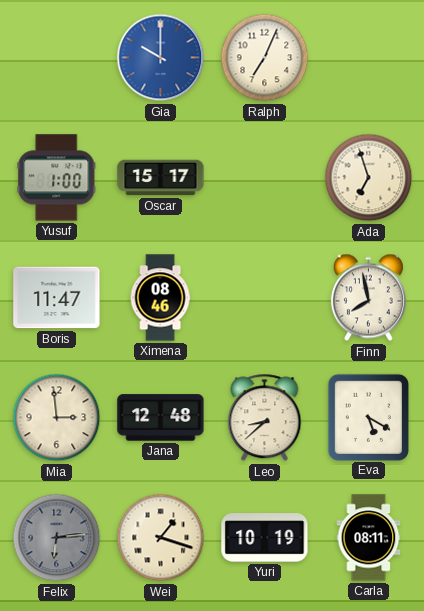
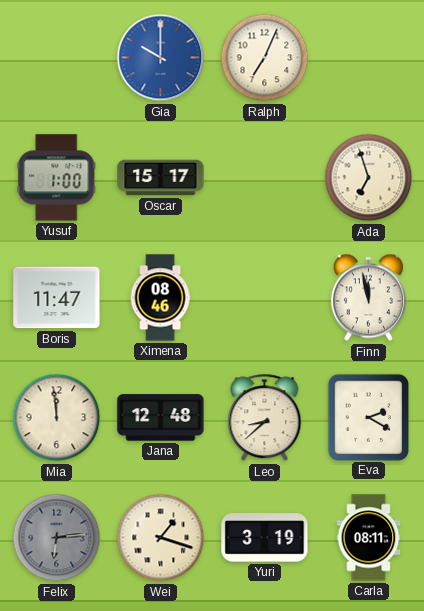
Finn: 7:58 -> 11:58 (368, 298)
Mia: 2:59 -> 11:59 (57, 418)
Eva: 5:20 -> 2:20 (368, 417)
Yuri: 10:19 -> 3:19 (265, 538)
